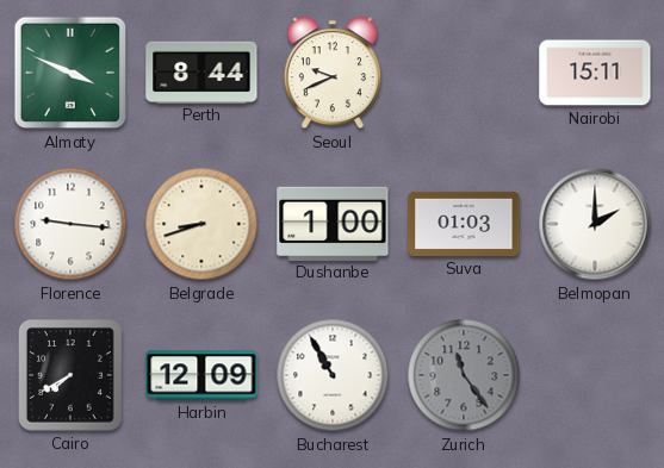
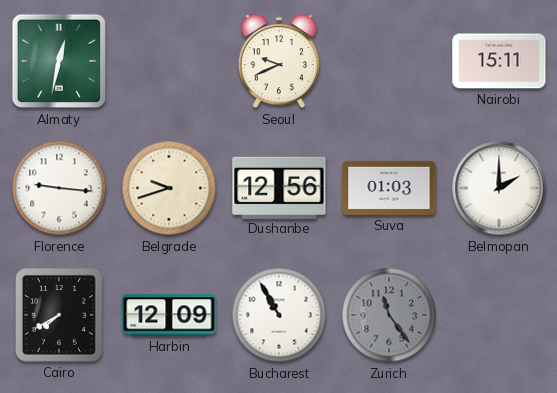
Almaty: 3:49 -> 12:32 (59, 61)
Perth: 8:44 -> none (201, 71)
Belgrade: 8:42 -> 9:42 (169, 188)
Dushanbe: 1:00 -> 12:56 (279, 187)
